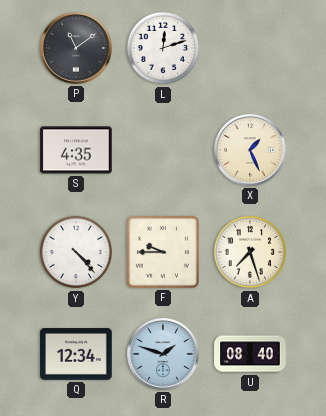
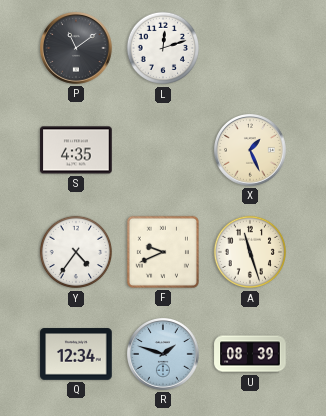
Y: 4:23 -> 4:36 (76, 252)
F: 9:45 -> 9:41 (163, 252)
A: 7:27 -> 11:27 (250, 252)
U: 08:40 -> 08:39 (250, 354)
